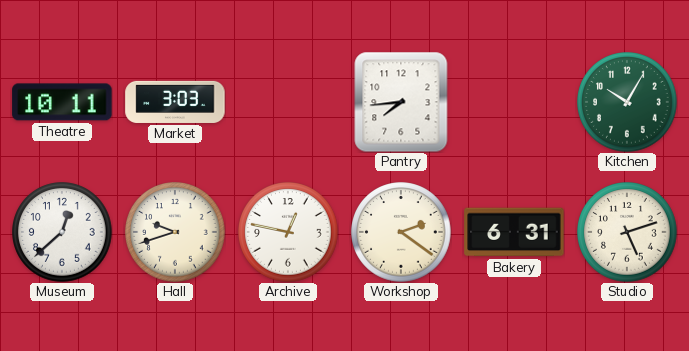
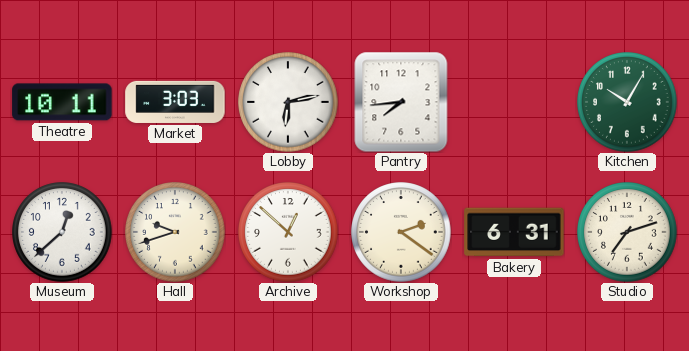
Lobby: none -> 6:13 (288, 102)
Archive: 12:47 -> 12:52 (288, 232)
Studio: 5:12 -> 7:12 (627, 232)
